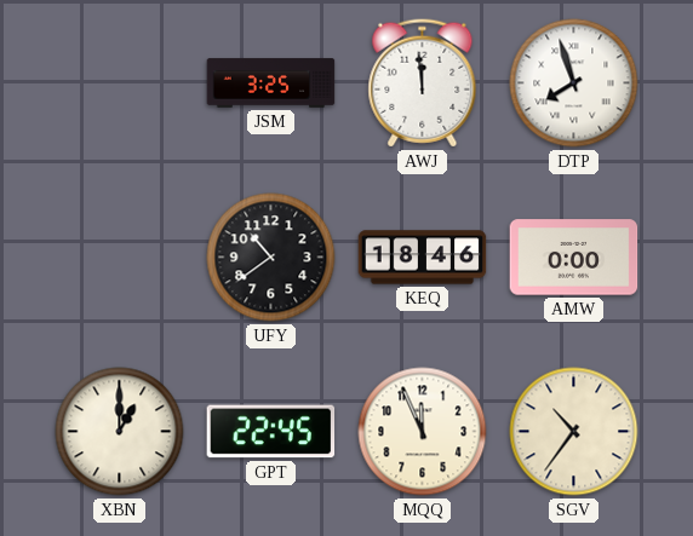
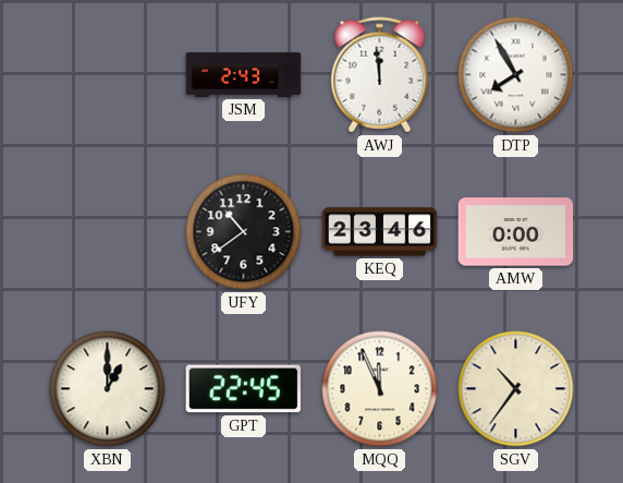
JSM: 3:25 -> 2:43 (244, 75)
DTP: 7:57 -> 7:55 (516, 75)
KEQ: 18:46 -> 23:46 (380, 232)
